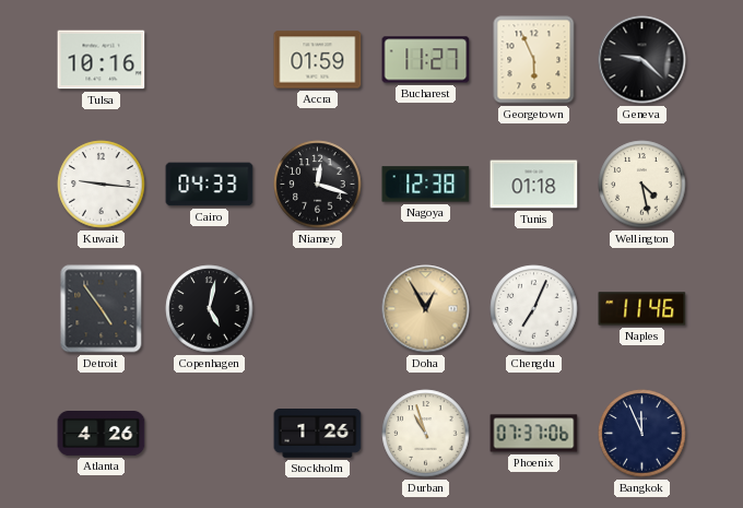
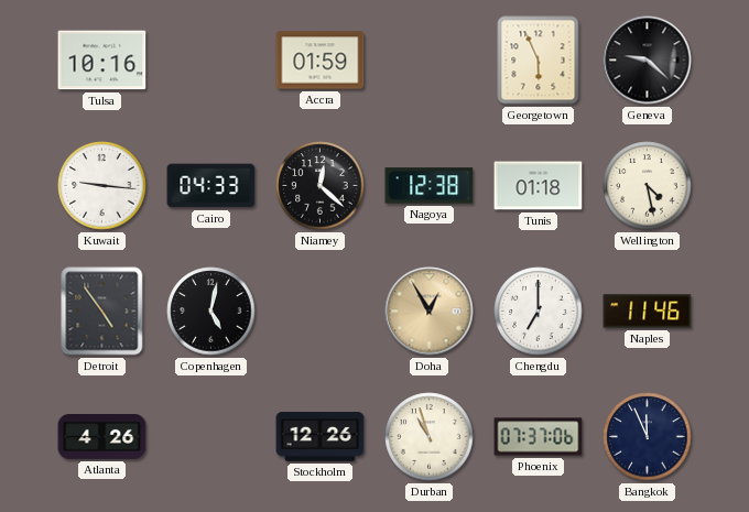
Bucharest: 11:27 -> none (426, 60)
Niamey: 12:18 -> 12:22 (321, 186)
Chengdu: 7:04 -> 7:00 (539, 312)
Stockholm: 1:26 -> 12:26 (321, 437)
